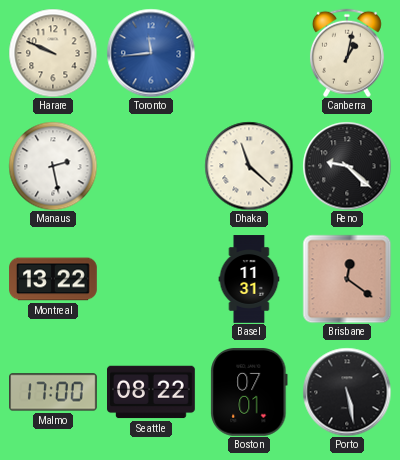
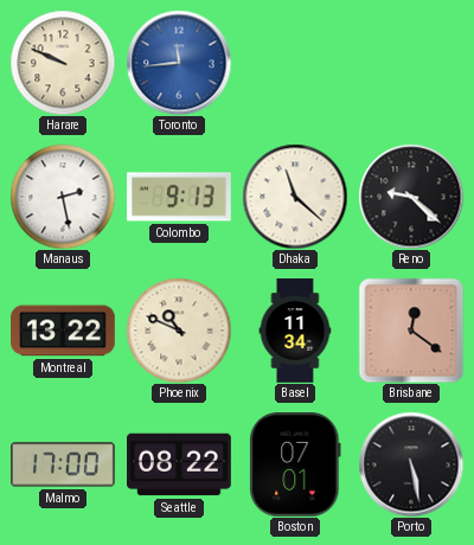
Canberra: 1:02 -> none (347, 53)
Colombo: none -> 9:13 (180, 197)
Phoenix: none -> 10:49 (179, 331)
Basel: 11:31 -> 11:34 (295, 331)
